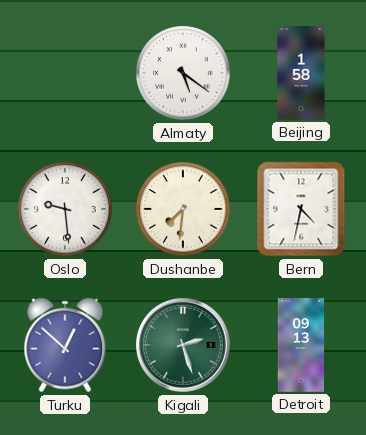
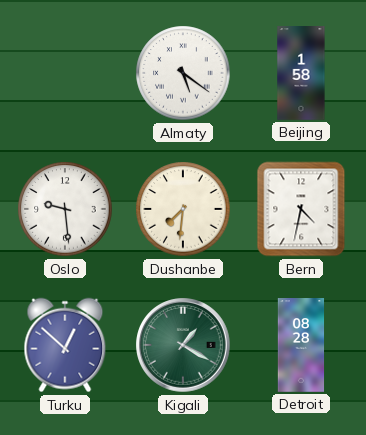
Kigali: 2:27 -> 1:20 (183, 345)
Detroit: 09:13 -> 08:28 (301, 345)
